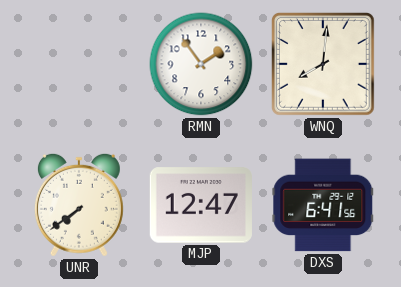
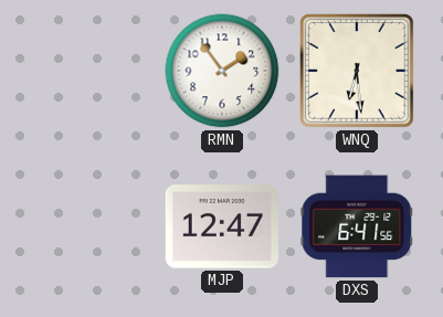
WNQ: 8:01 -> 6:29 (357, 71)
UNR: 7:39 -> none (79, 205)
